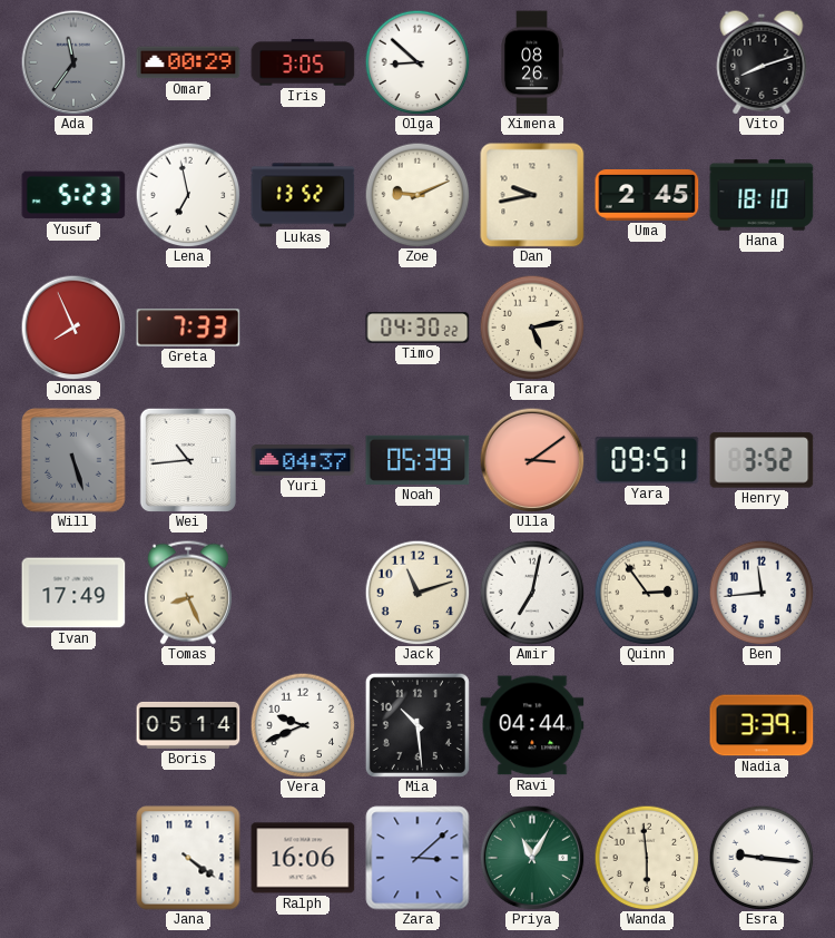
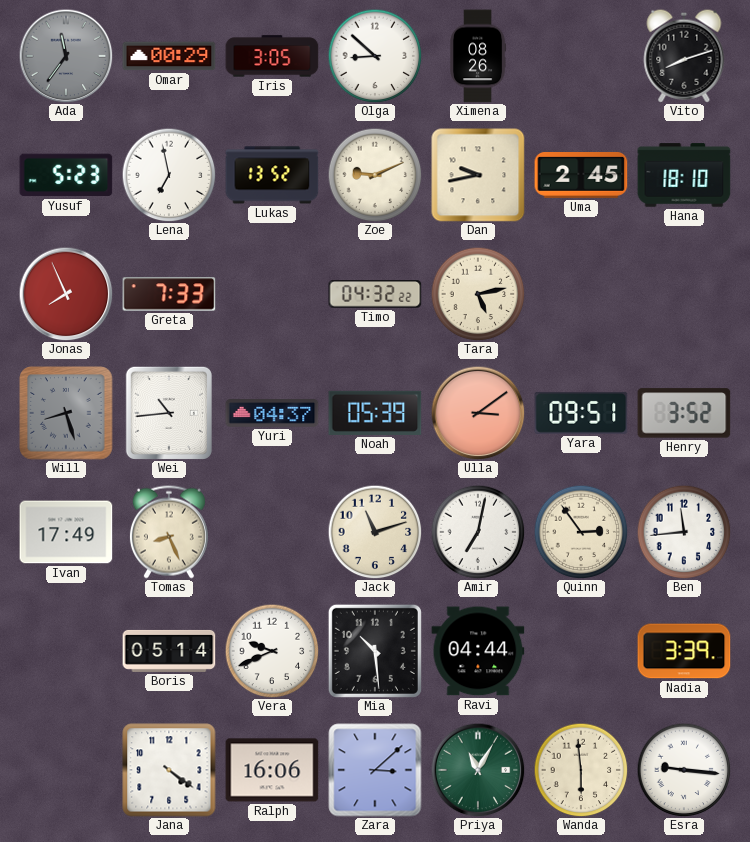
Timo: 04:30 -> 04:32 (375, 294)
Will: 5:27 -> 8:27 (66, 413)
